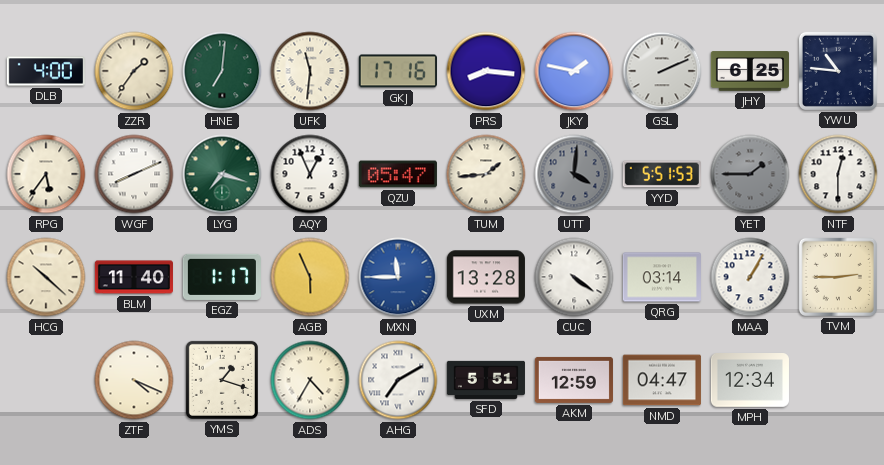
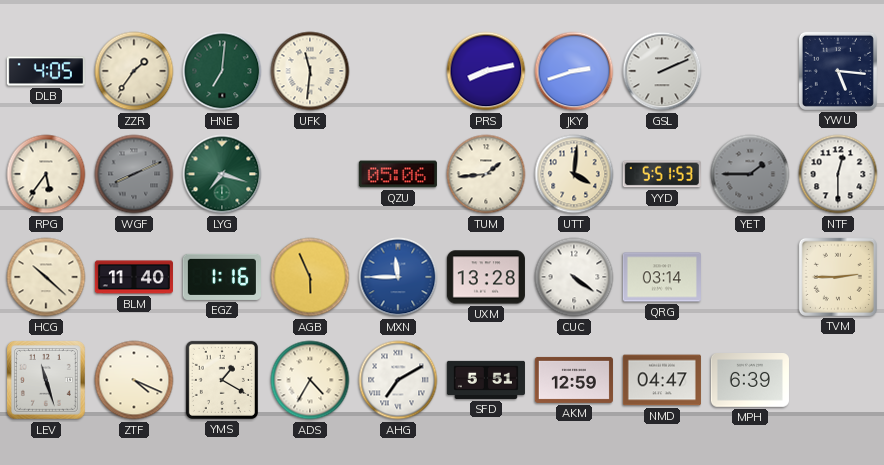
DLB: 4:00 -> 4:05 (46, 71)
GKJ: 17:16 -> none (398, 71)
PRS: 8:16 -> 8:13 (486, 71)
JKY: 1:47 -> 2:42 (574, 71)
JHY: 6:25 -> none (750, 71)
YWU: 10:46 -> 5:16 (838, 71)
WGF dial: white -> grey (134, 174)
AQY: 12:56 -> none (310, 174)
QZU: 05:47 -> 05:06 (398, 174)
UTT dial: grey -> cream (574, 174)
EGZ: 1:17 -> 1:16 (222, 277)
MAA: 1:05 -> none (750, 277)
LEV: none -> 11:27 (47, 381)
YMS: 1:18 -> 1:20 (222, 380)
MPH: 12:34 -> 6:39 (750, 380)
